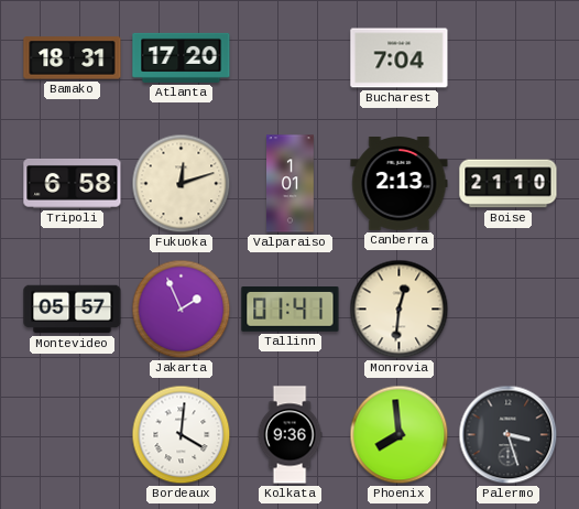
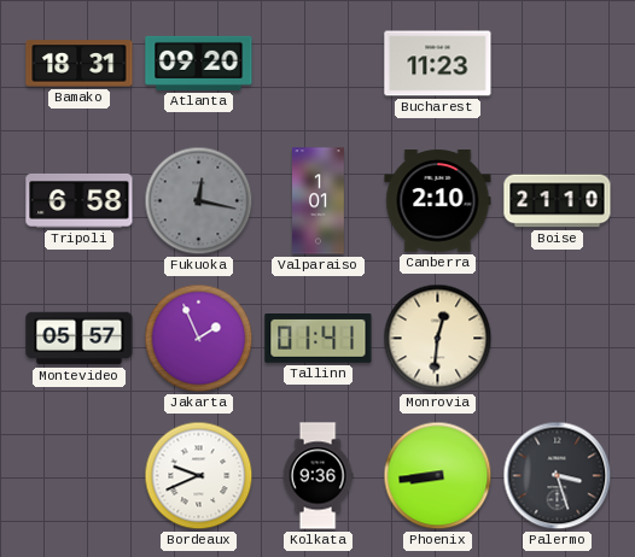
Atlanta: 17:20 -> 09:20 (199, 63)
Bucharest: 7:04 -> 11:23 (438, 64)
Fukuoka: 12:12 -> 12:17 (199, 201)
Fukuoka dial: cream -> grey (199, 201)
Canberra: 2:13 -> 2:10 (438, 201)
Bordeaux: 4:01 -> 9:41 (199, 476)
Phoenix: 7:59 -> 8:44 (438, 476)
